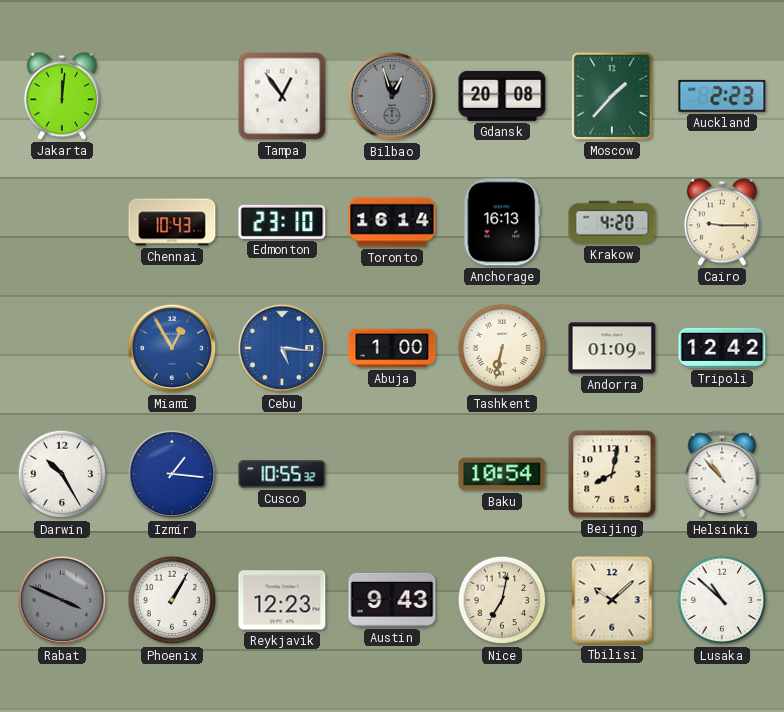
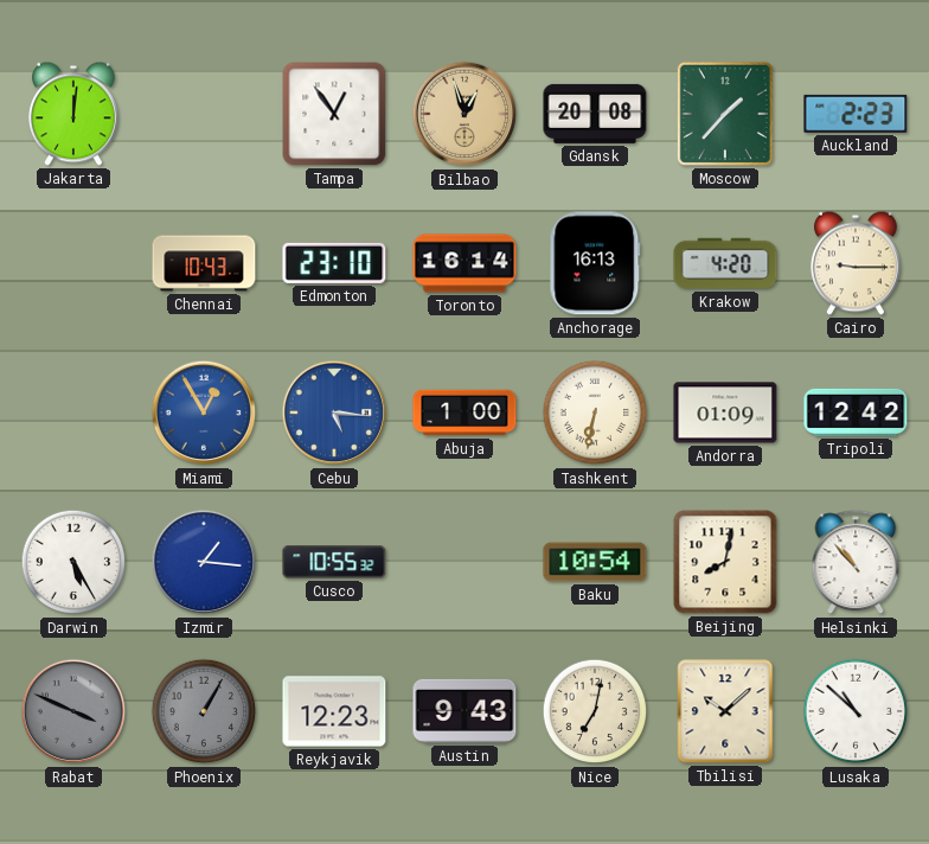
Bilbao dial: grey -> champagne (464, 114)
Darwin: 10:25 -> 5:25 (73, 562)
Phoenix dial: white -> grey (204, 711)
